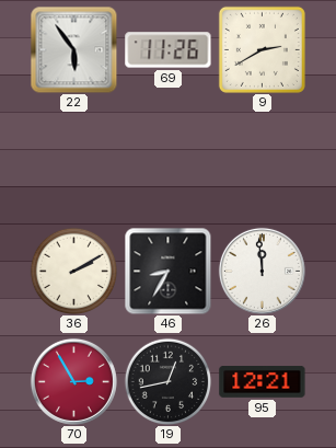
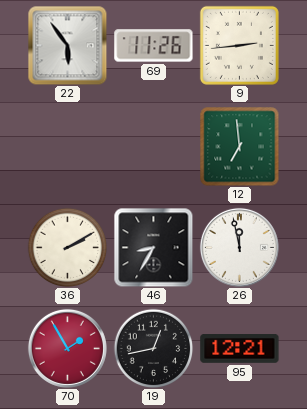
9: 2:40 -> 2:44 (239, 45)
12: none -> 6:59 (240, 147)
26: 11:59 -> 11:58 (239, 247)
70: 2:55 -> 1:55 (67, 348)
